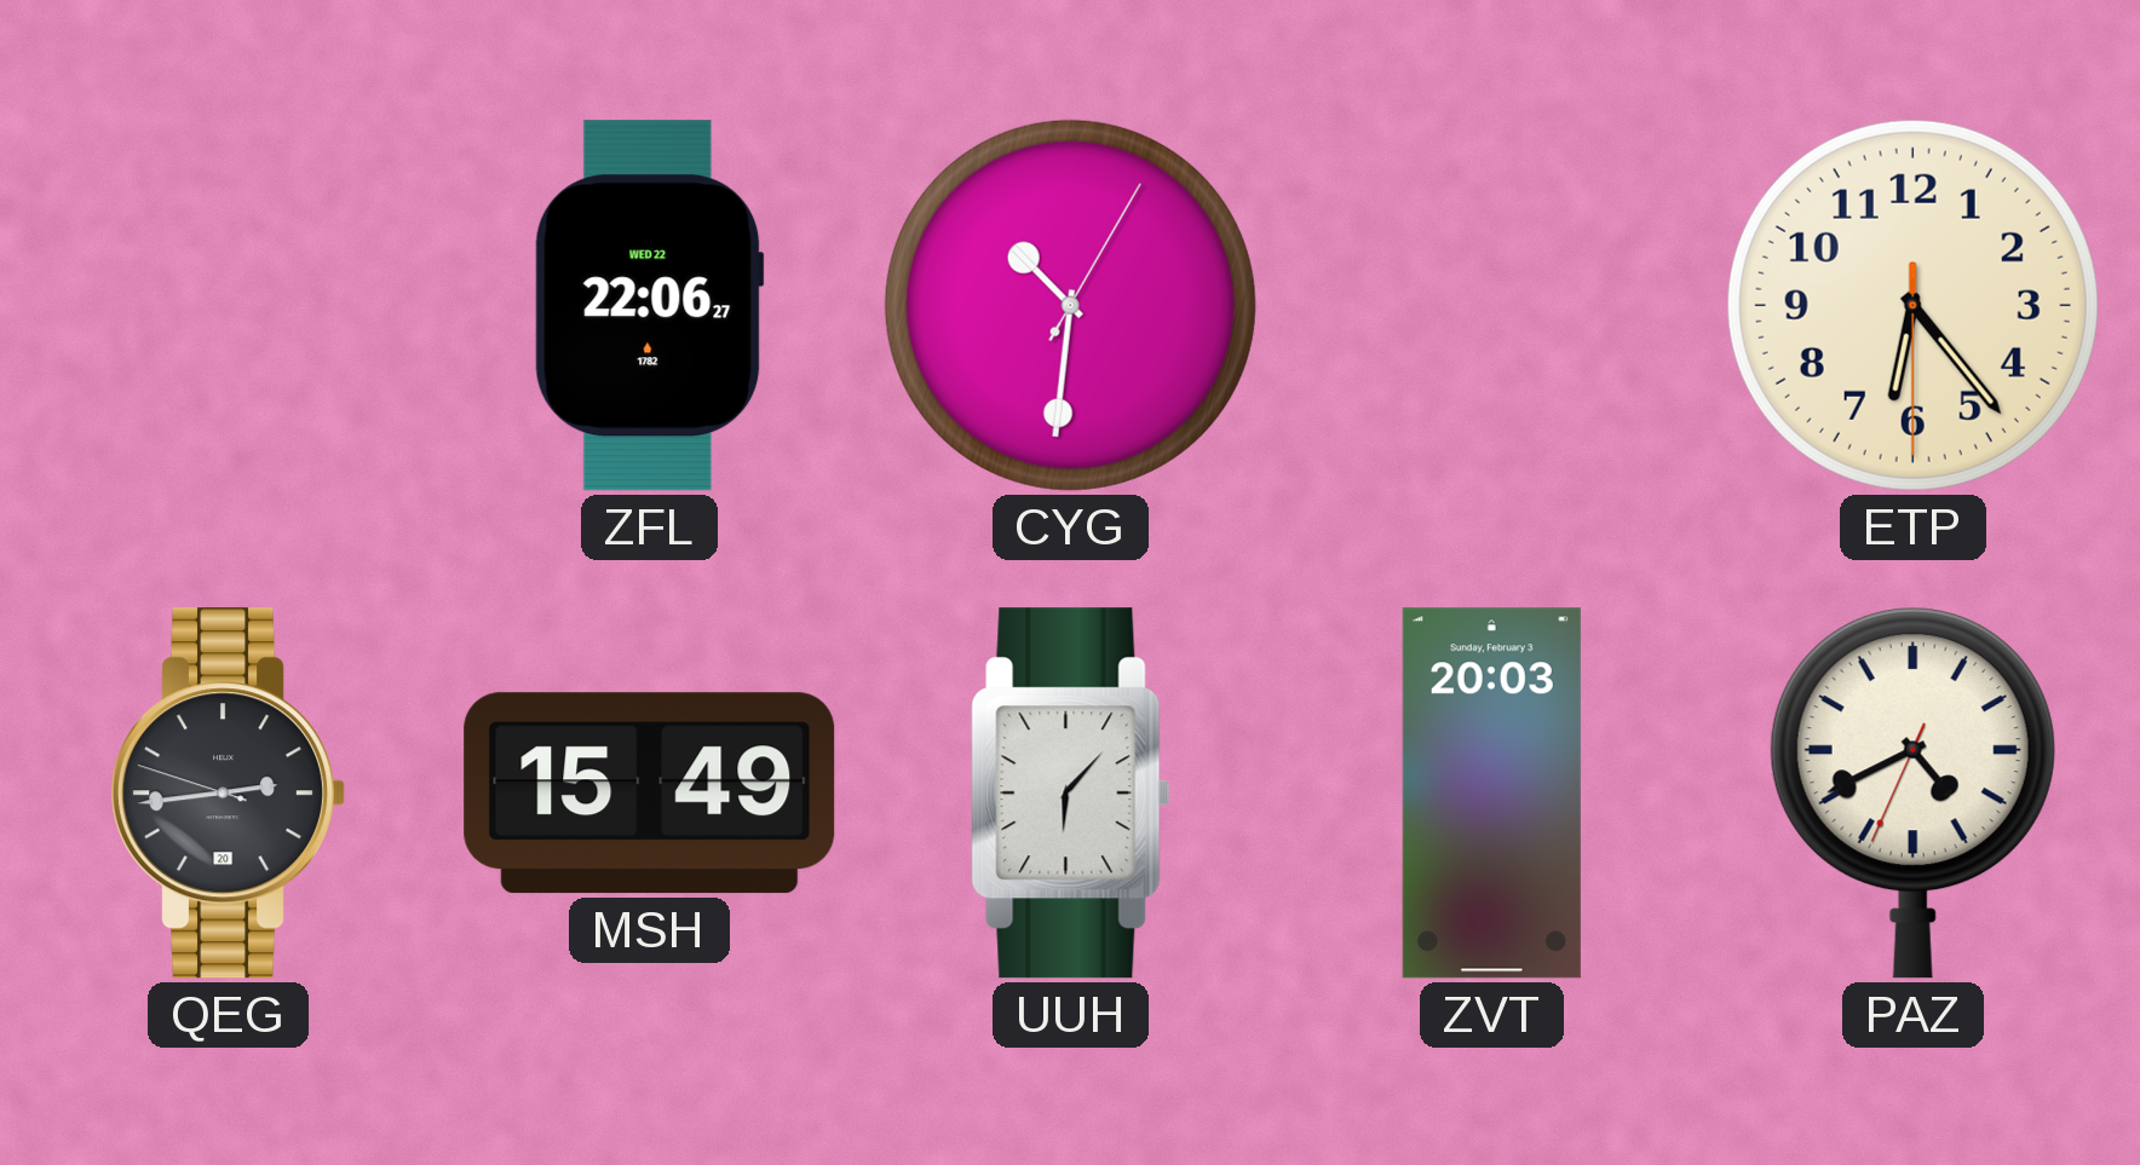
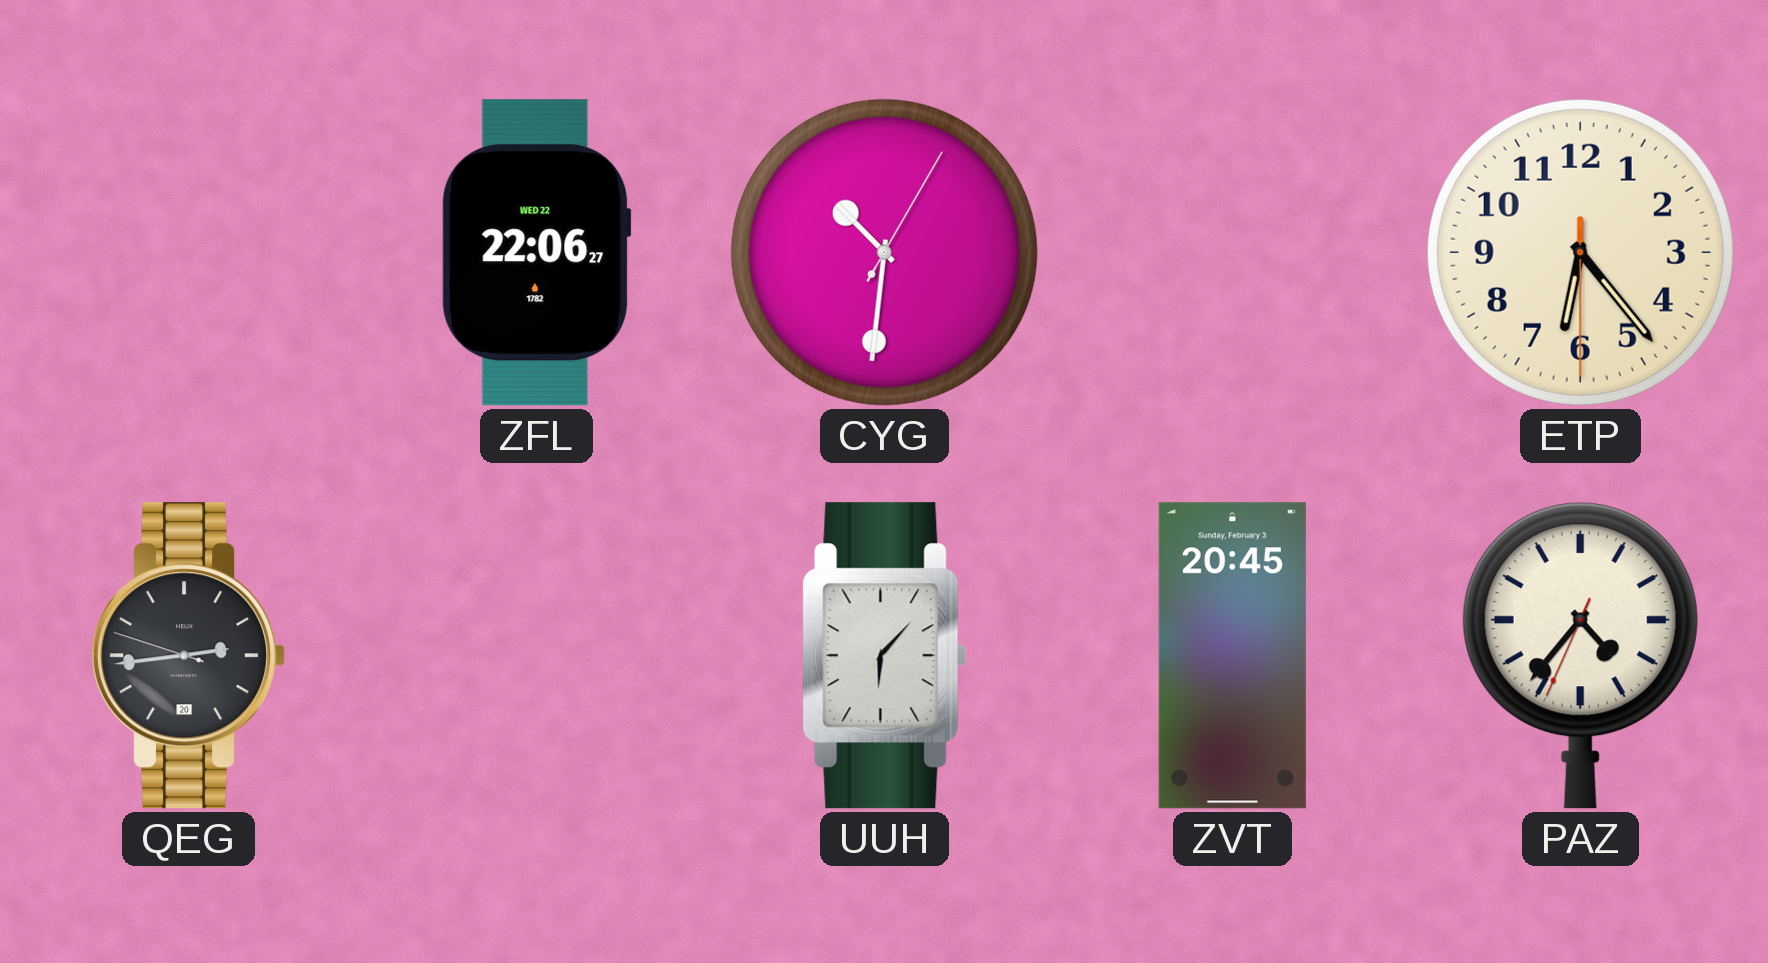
MSH: 15:49 -> none (650, 794)
ZVT: 20:03 -> 20:45 (1232, 656)
PAZ: 4:40 -> 4:36 (1580, 656)
